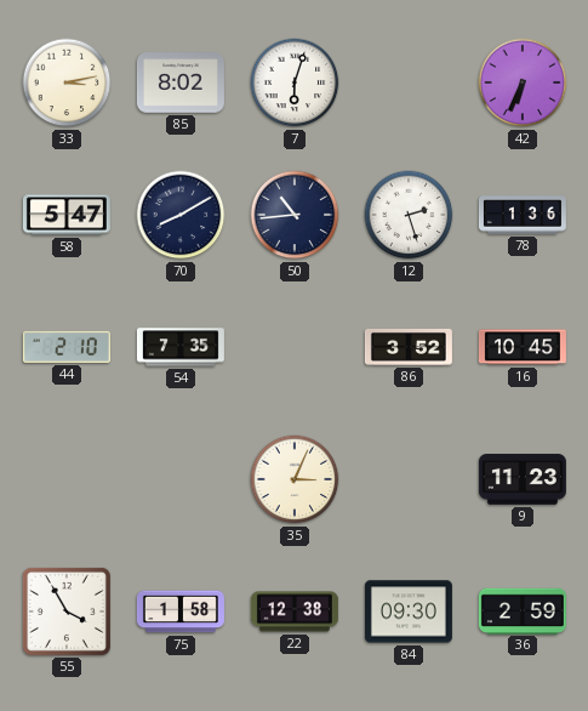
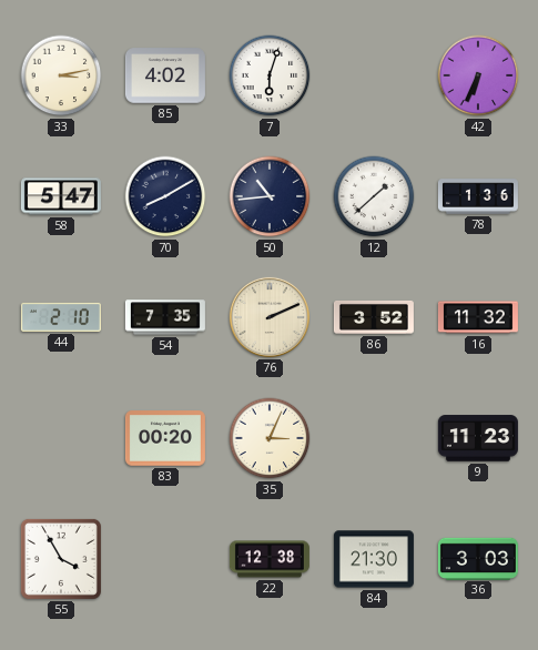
85: 8:02 -> 4:02 (165, 75)
12: 2:27 -> 1:38 (374, 196)
76: none -> 2:11 (270, 317)
16: 10:45 -> 11:32 (478, 317)
83: none -> 00:20 (165, 438)
75: 1:58 -> none (181, 612)
84: 09:30 -> 21:30 (374, 559)
36: 2:59 -> 3:03 (478, 558)
